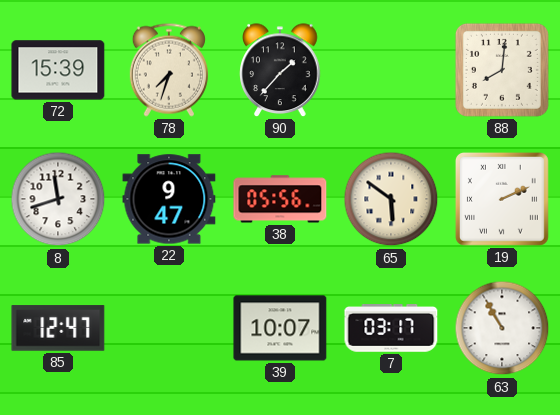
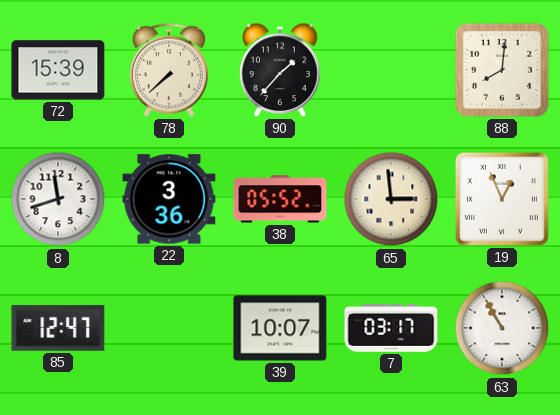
78: 7:33 -> 7:38 (169, 70)
22: 9:47 -> 3:36 (169, 199)
38: 05:56 -> 05:52 (280, 199)
65: 5:51 -> 2:59 (391, 199)
19: 2:11 -> 12:56 (502, 199)
